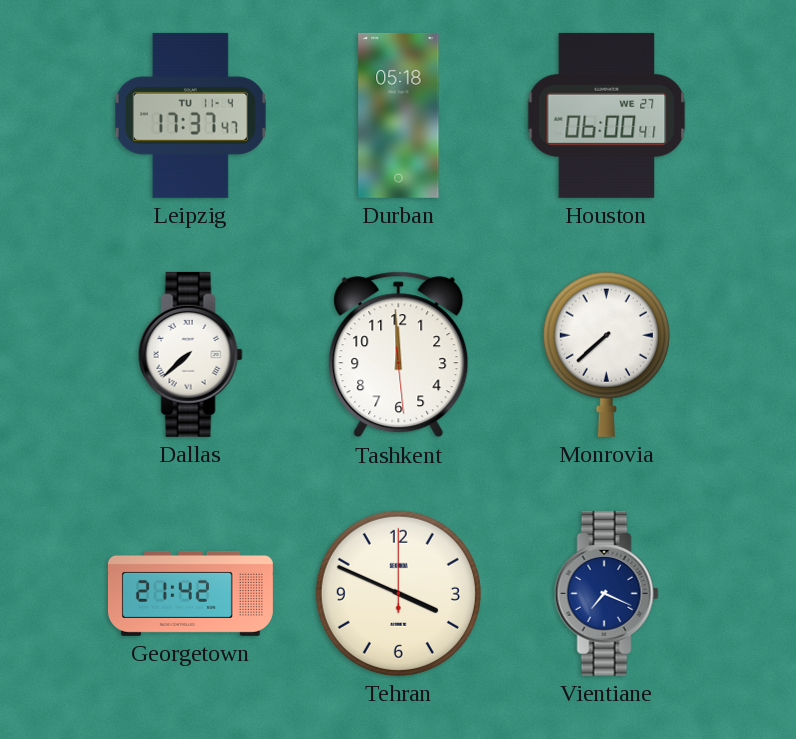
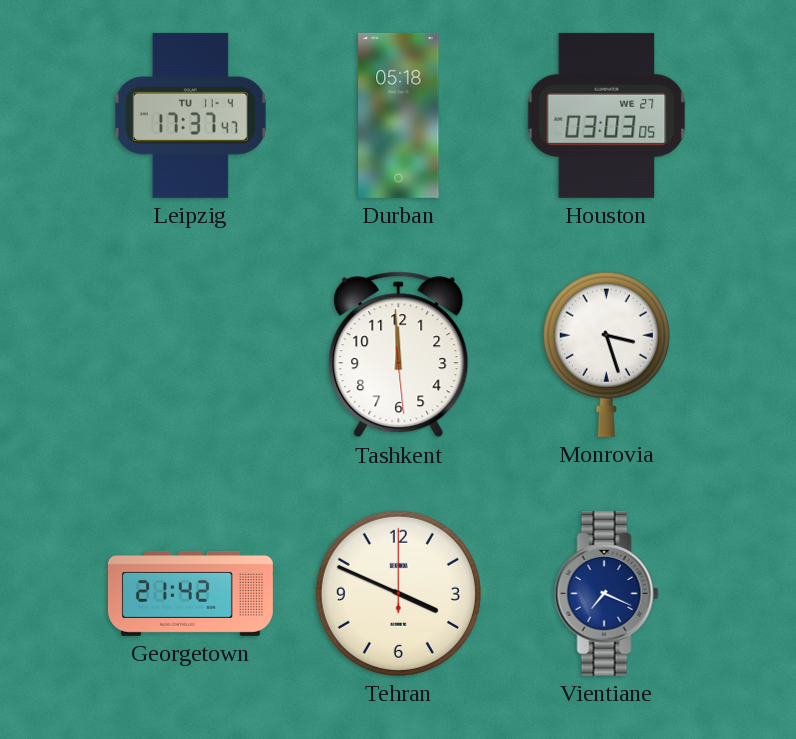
Houston: 06:00 -> 03:03 (607, 115)
Dallas: 7:38 -> none (190, 354)
Monrovia: 7:38 -> 3:27 (606, 354)
